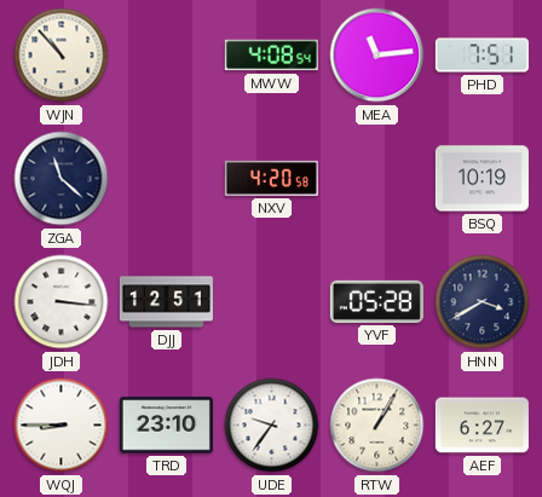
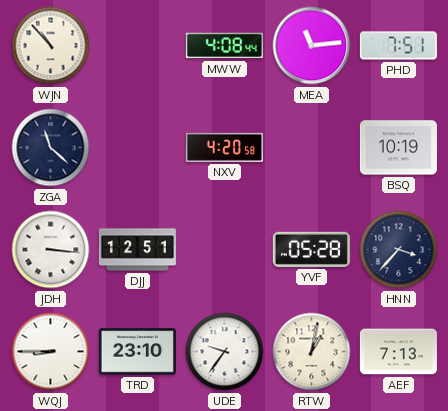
MWW: 4:08:54 -> 4:08:44 (224, 46)
HNN: 3:40 -> 3:37 (399, 250)
RTW: 1:05 -> 1:02 (312, 352)
AEF: 6:27 -> 7:13 (398, 352)
